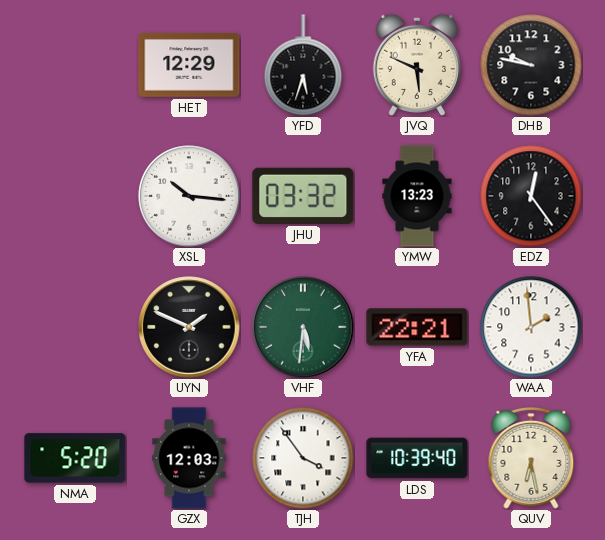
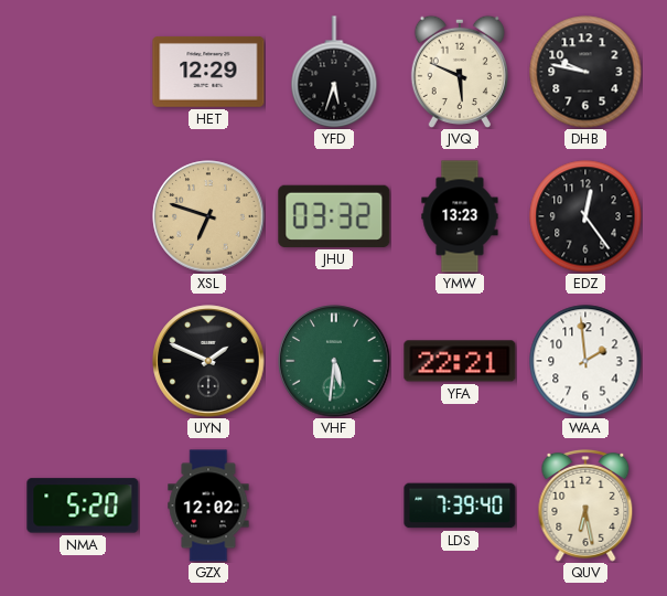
XSL: 10:16 -> 6:48 (208, 216)
XSL dial: white -> champagne (208, 216)
GZX: 12:03 -> 12:02 (208, 505)
TJH: 3:54 -> none (303, 458)
LDS: 10:39 -> 7:39 (460, 505)
